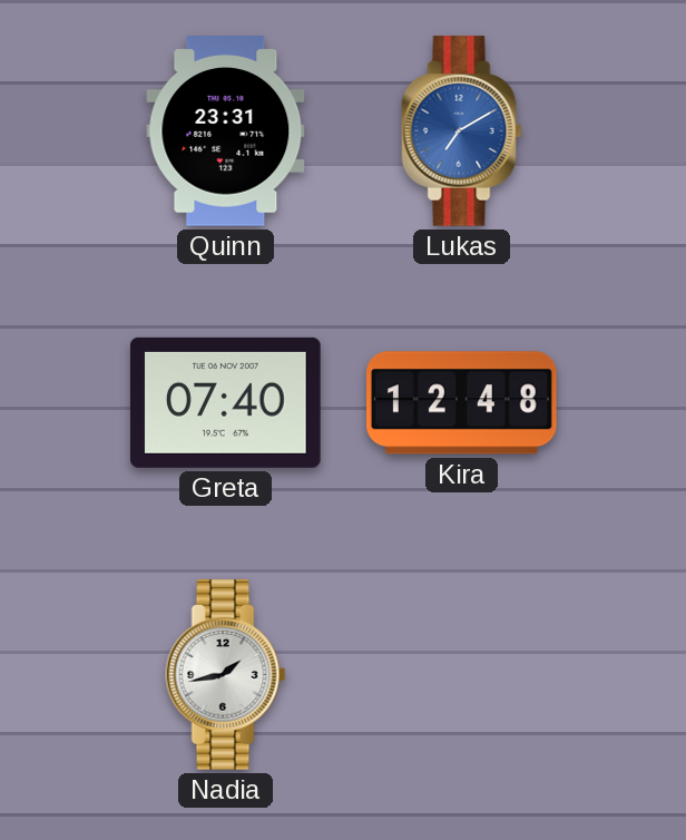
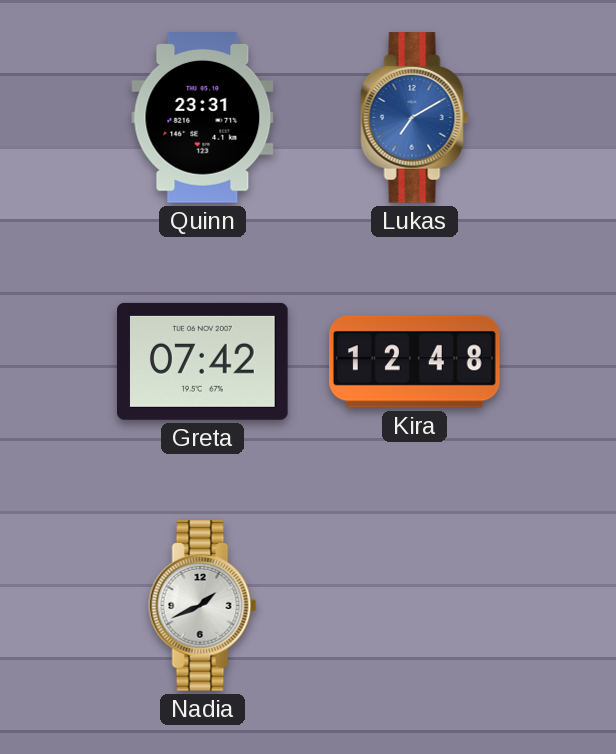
Greta: 07:40 -> 07:42 (203, 361)
Nadia: 1:43 -> 1:41 (203, 606)
